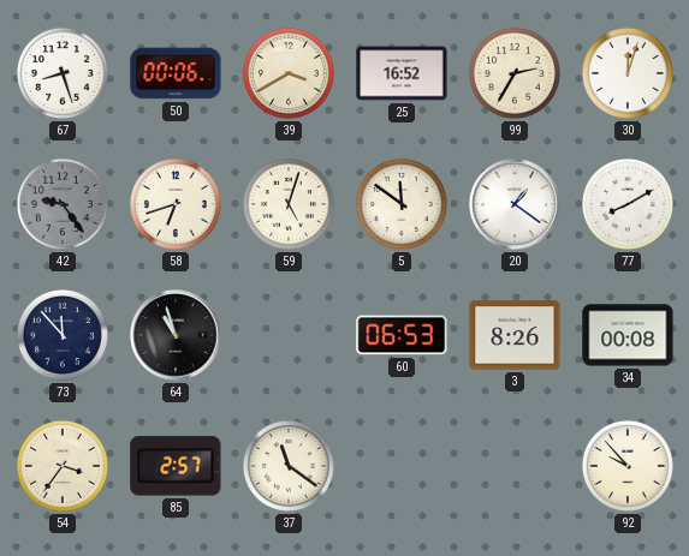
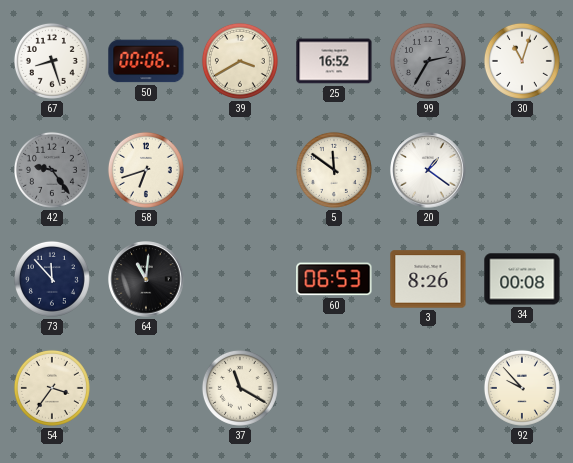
99 dial: cream -> grey (428, 61)
30: 12:03 -> 11:03 (522, 61)
59: 5:03 -> none (289, 204)
77: 8:10 -> none (628, 204)
64: 10:57 -> 11:01 (146, 279)
85: 2:57 -> none (176, 466)
37: 11:21 -> 11:20 (240, 388)
